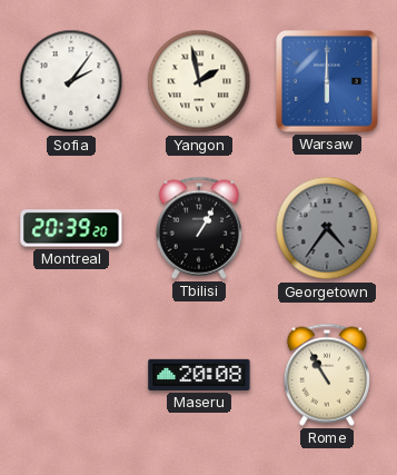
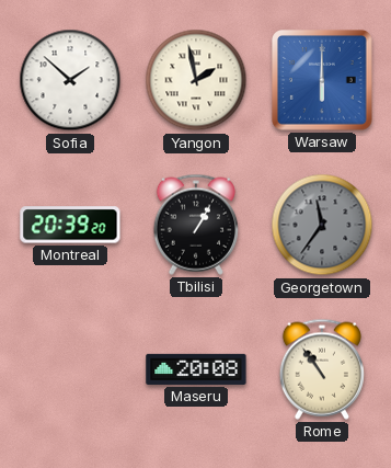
Sofia: 2:06 -> 1:52 (70, 80)
Georgetown: 4:36 -> 11:36 (322, 225)
Rome: 10:55 -> 10:54 (322, 369)
